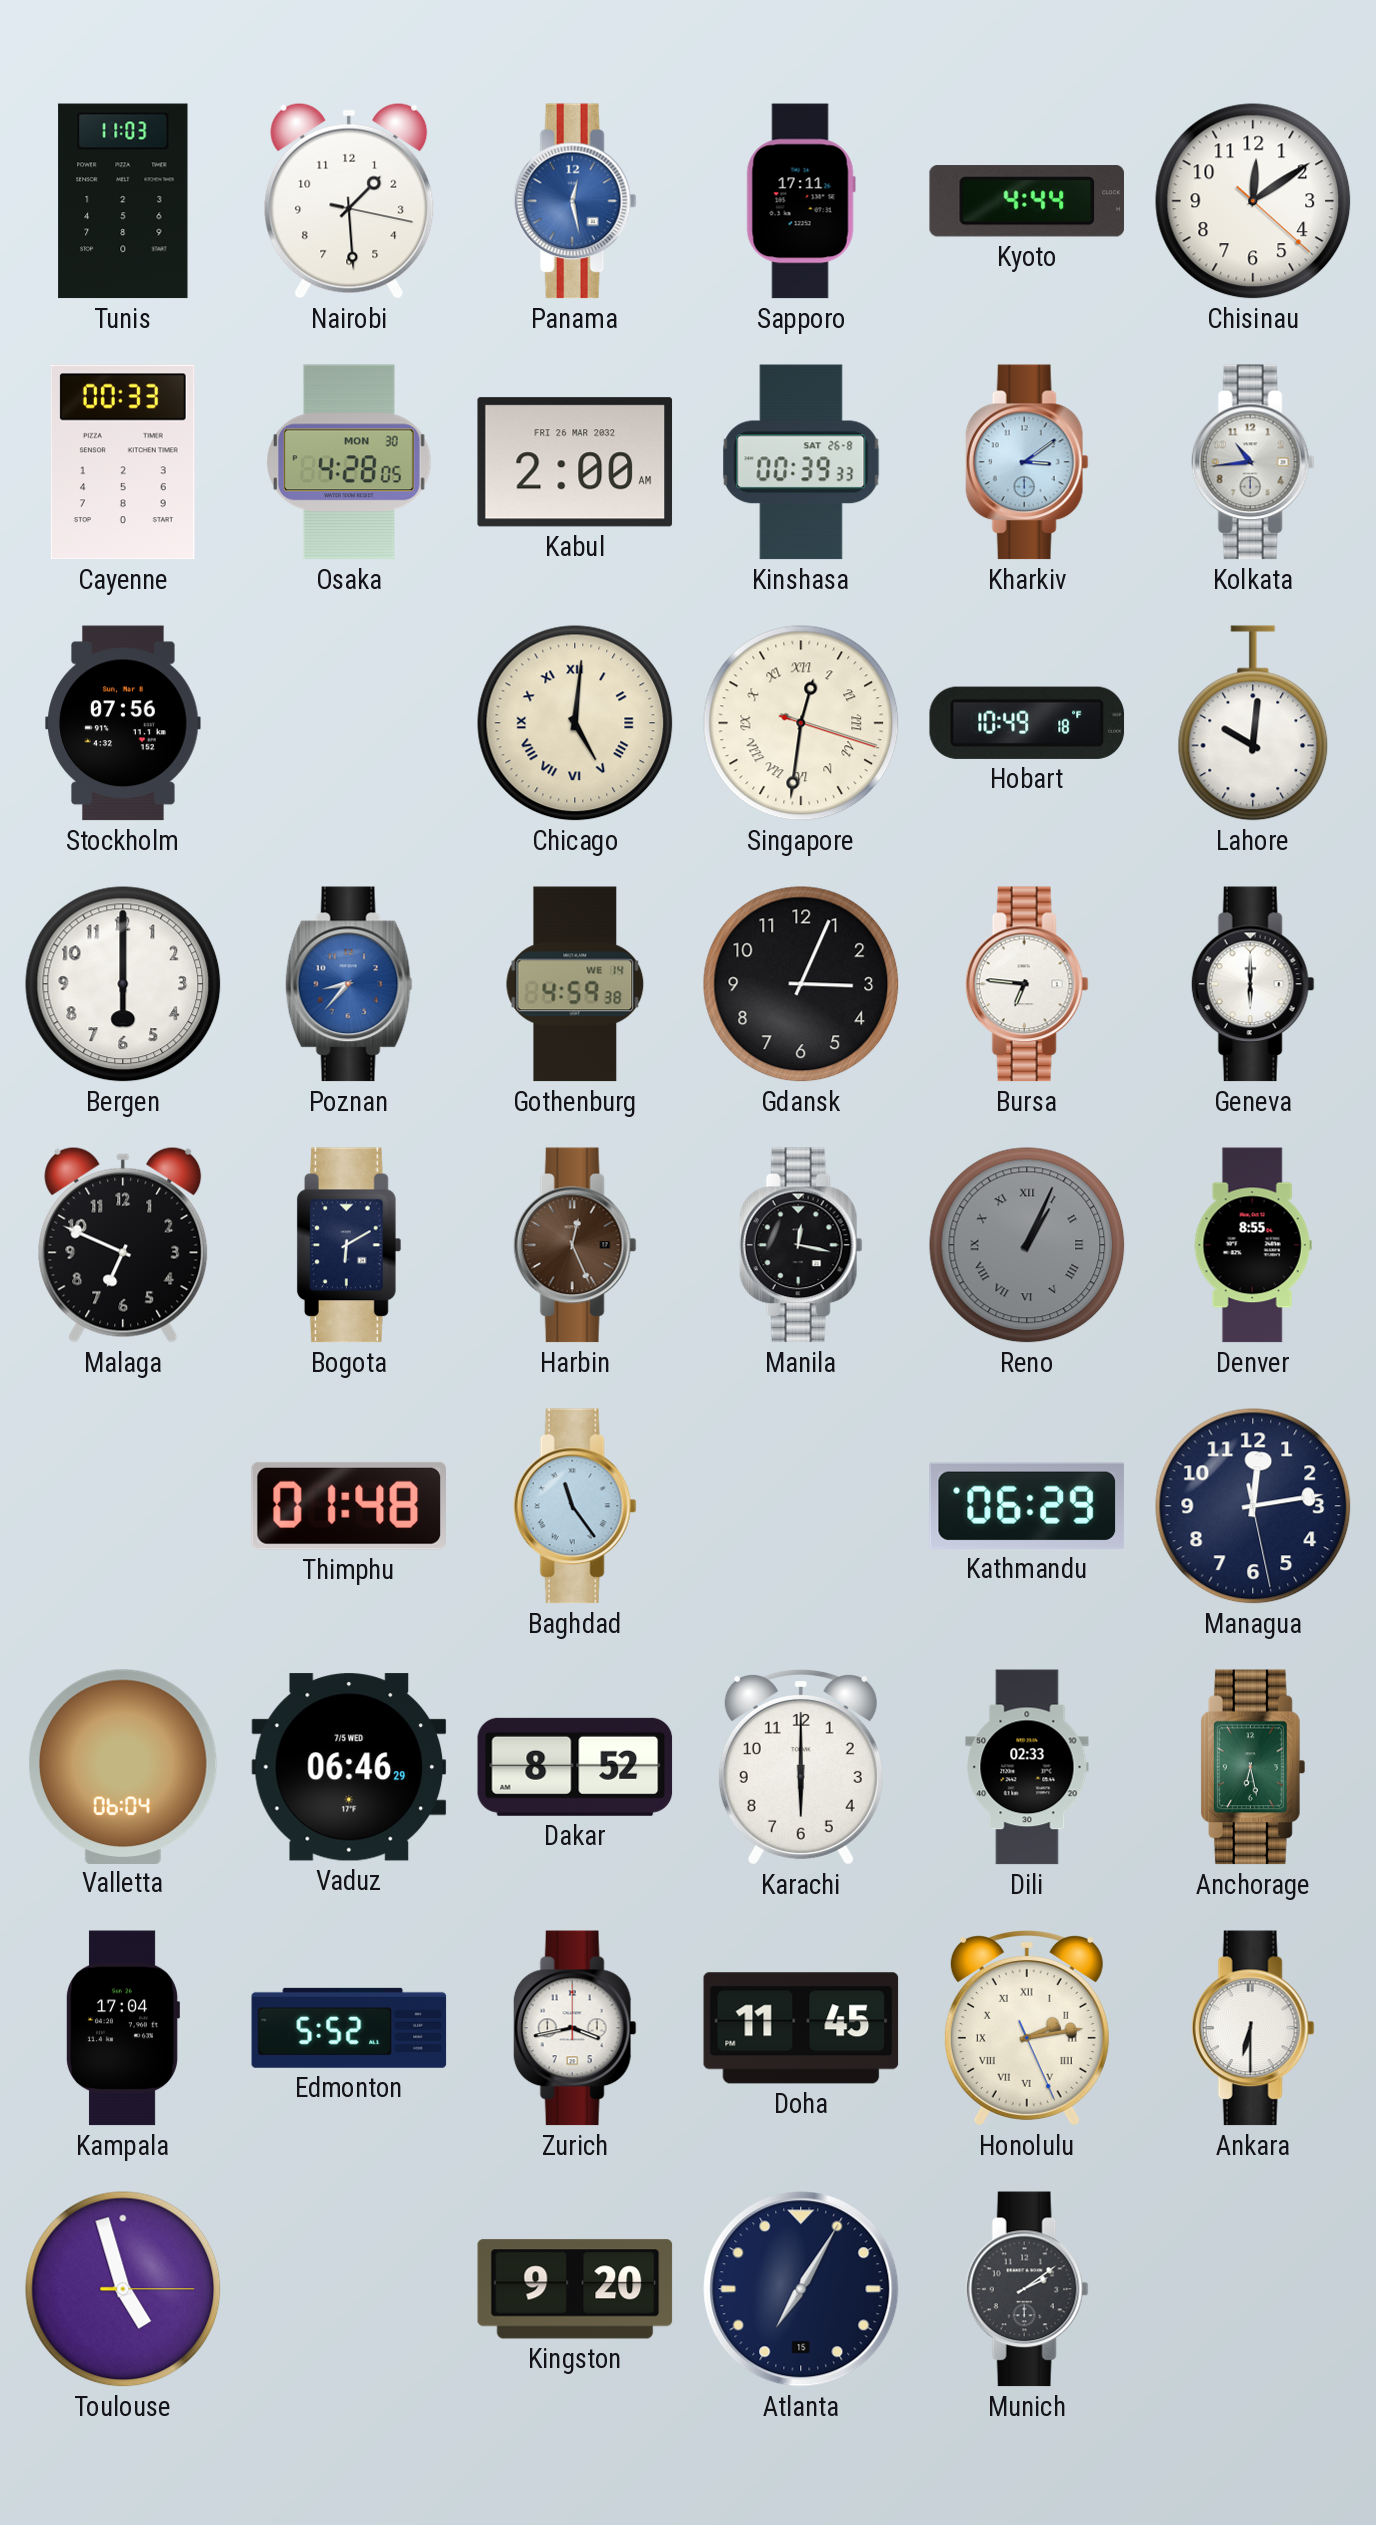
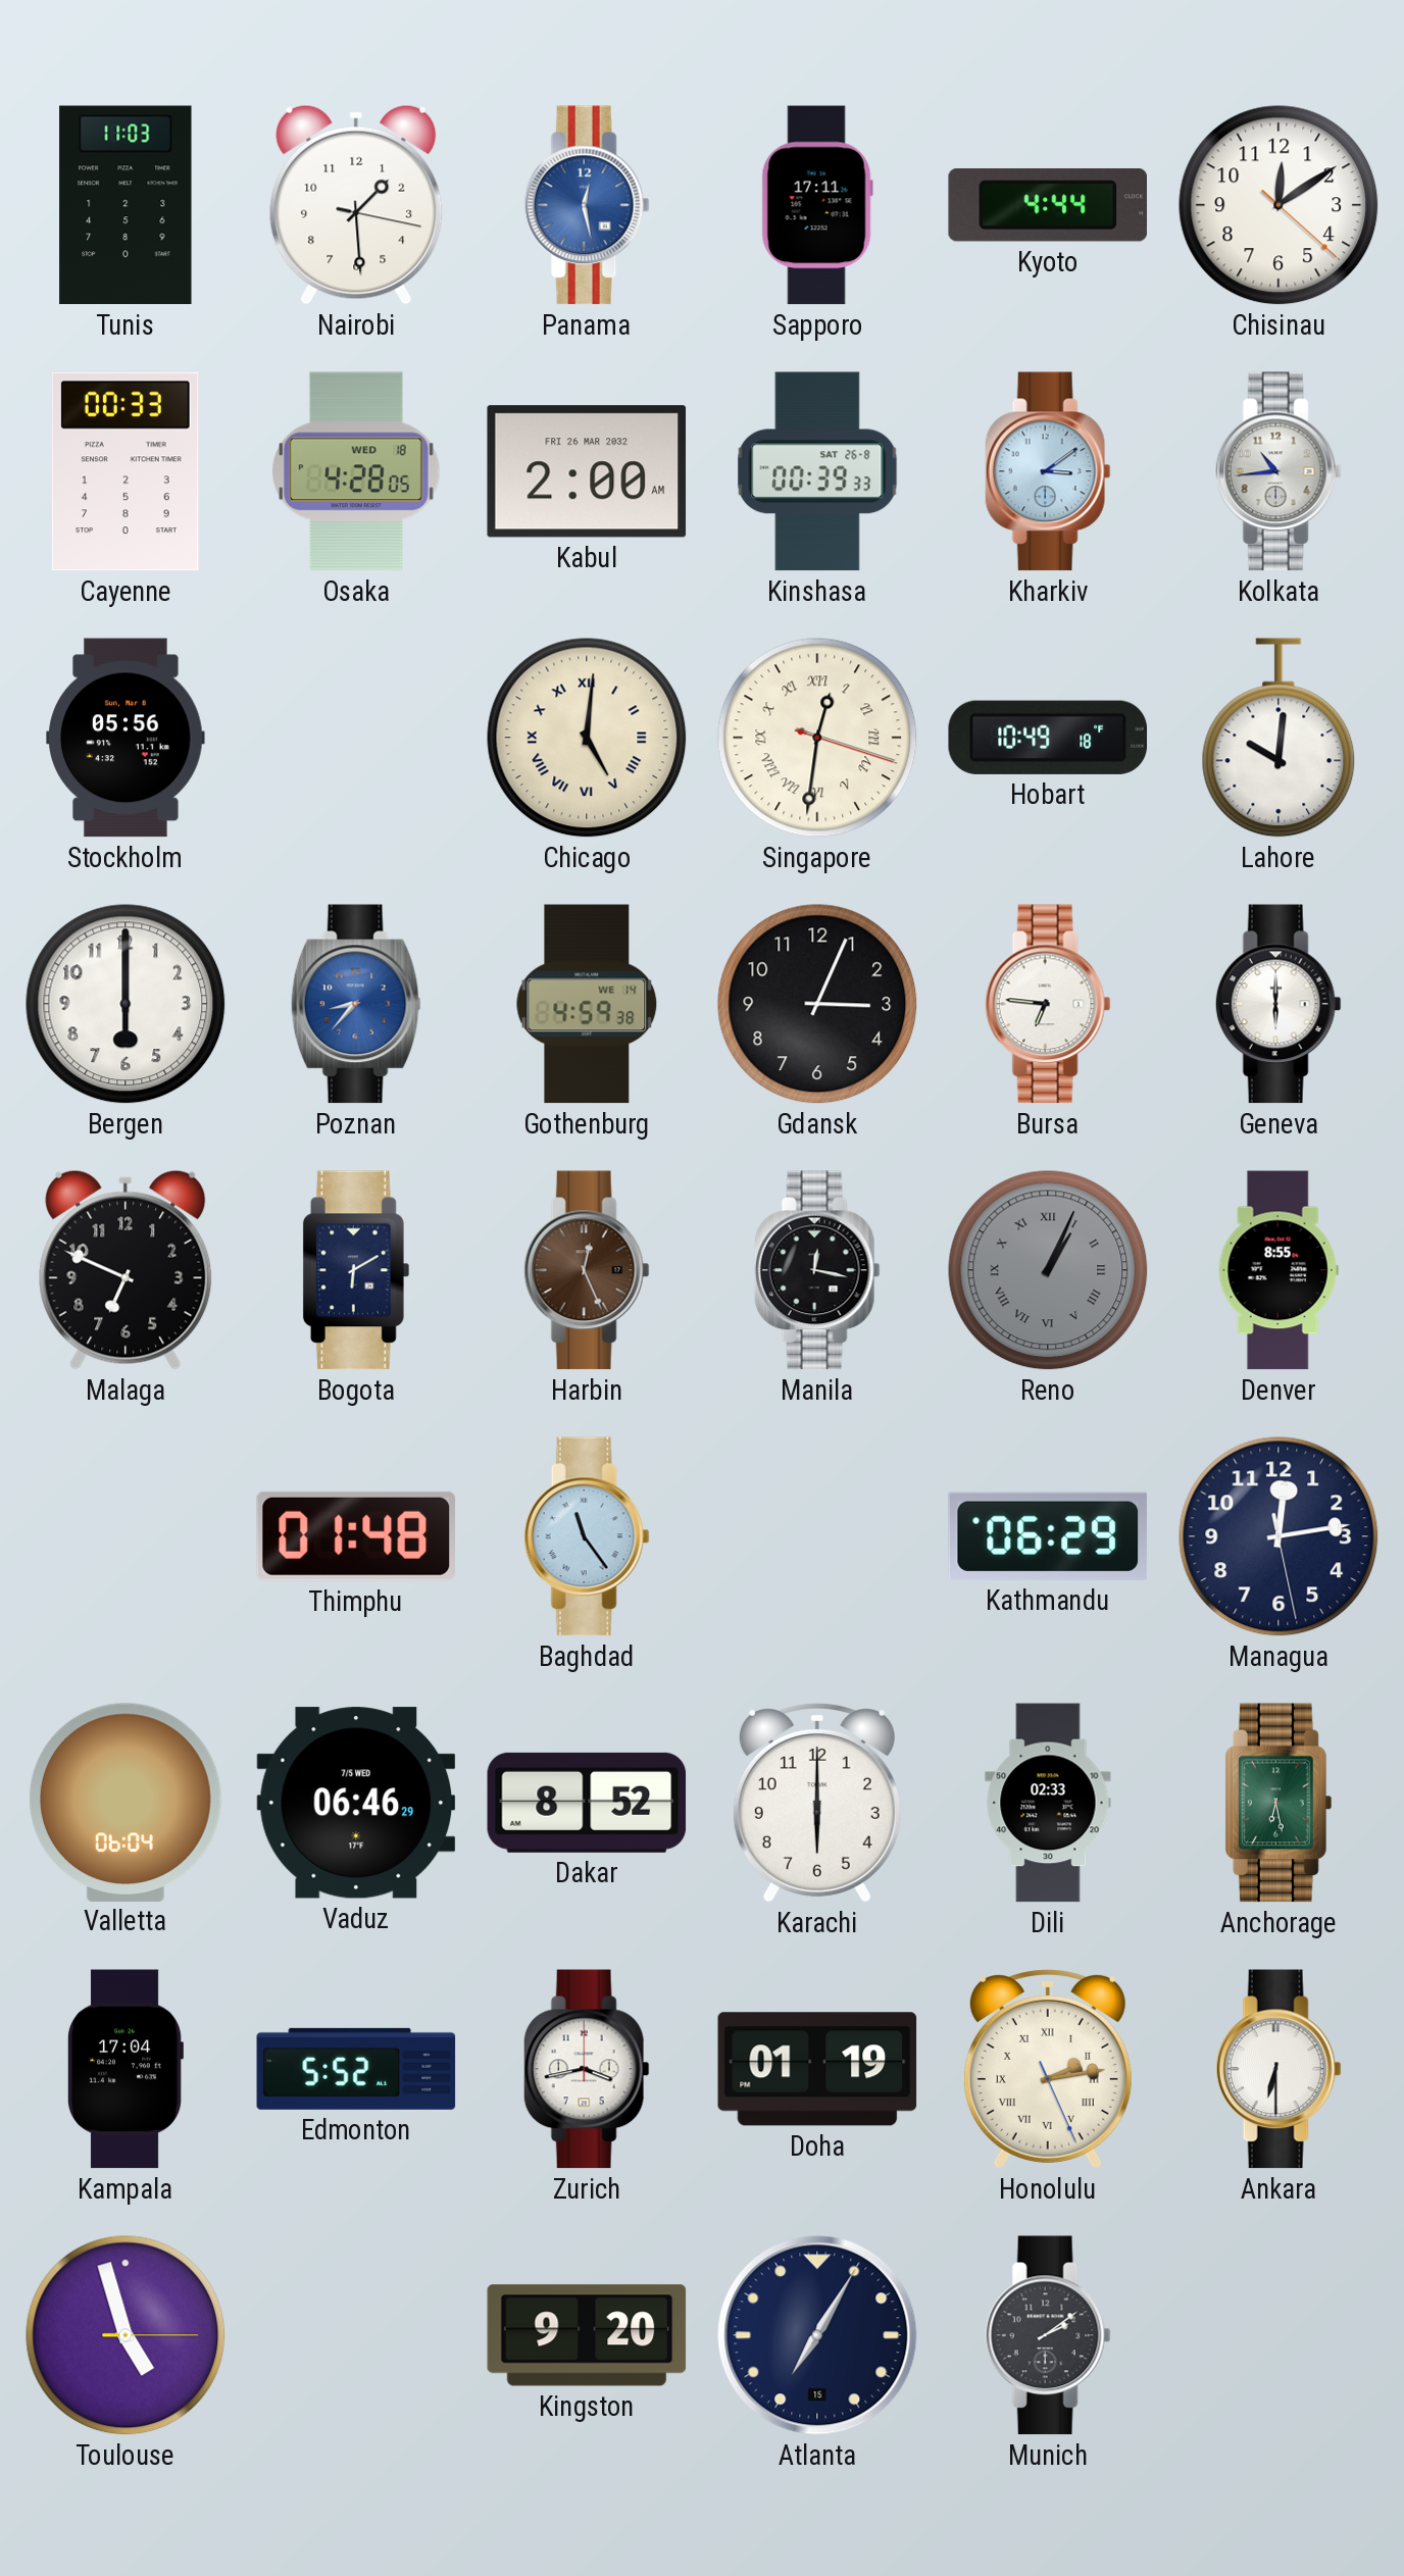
Osaka date: MON 30 -> WED 18 (357, 471)
Stockholm: 07:56 -> 05:56 (126, 738)
Doha: 11:45 -> 01:19 (817, 2069)
